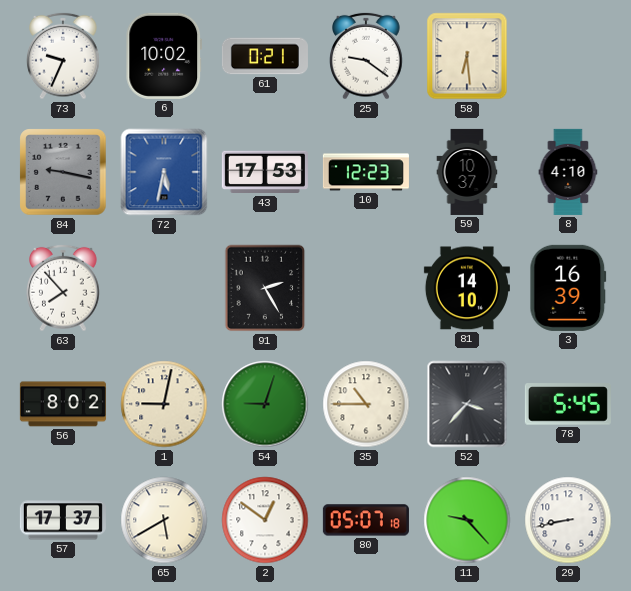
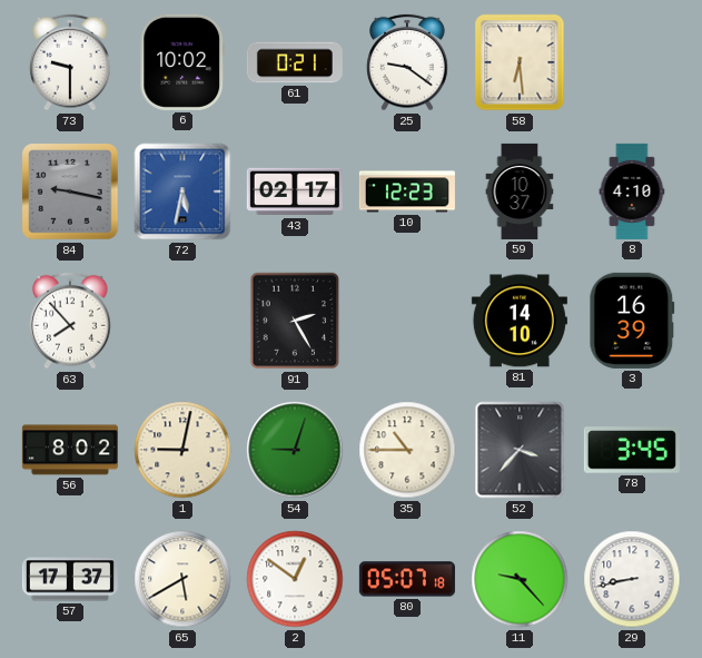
73: 9:34 -> 9:30 (70, 62)
43: 17:53 -> 02:17 (295, 191)
78: 5:45 -> 3:45 (632, 450)
